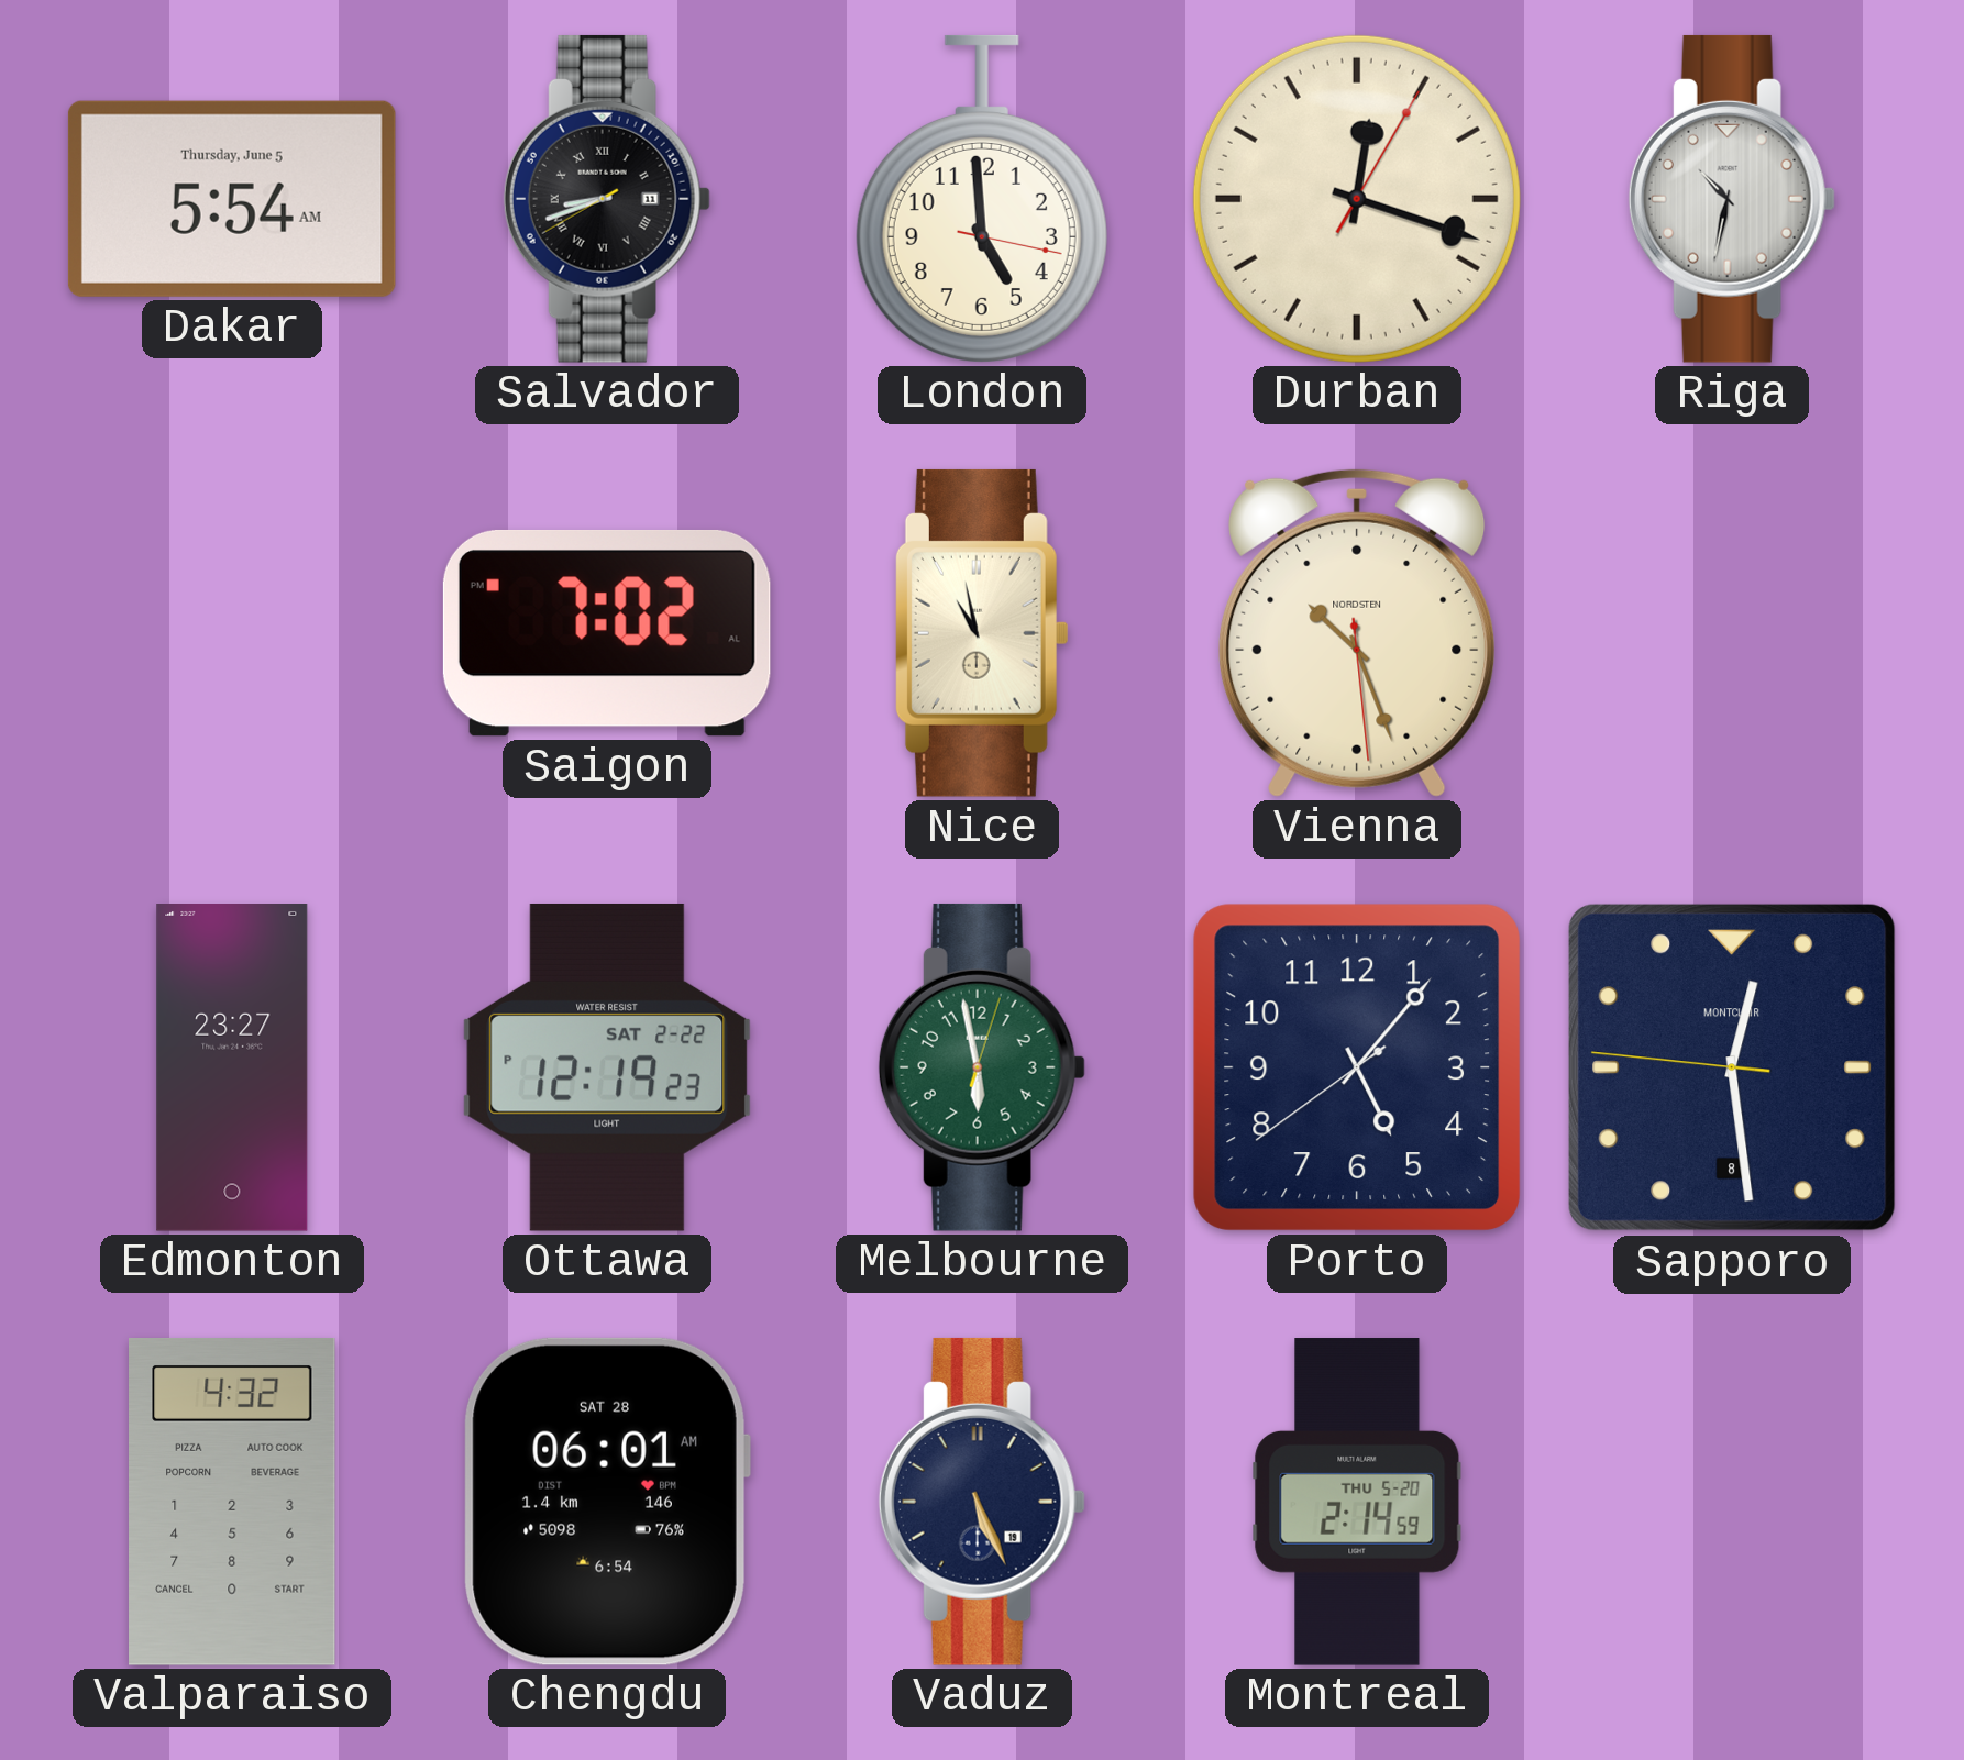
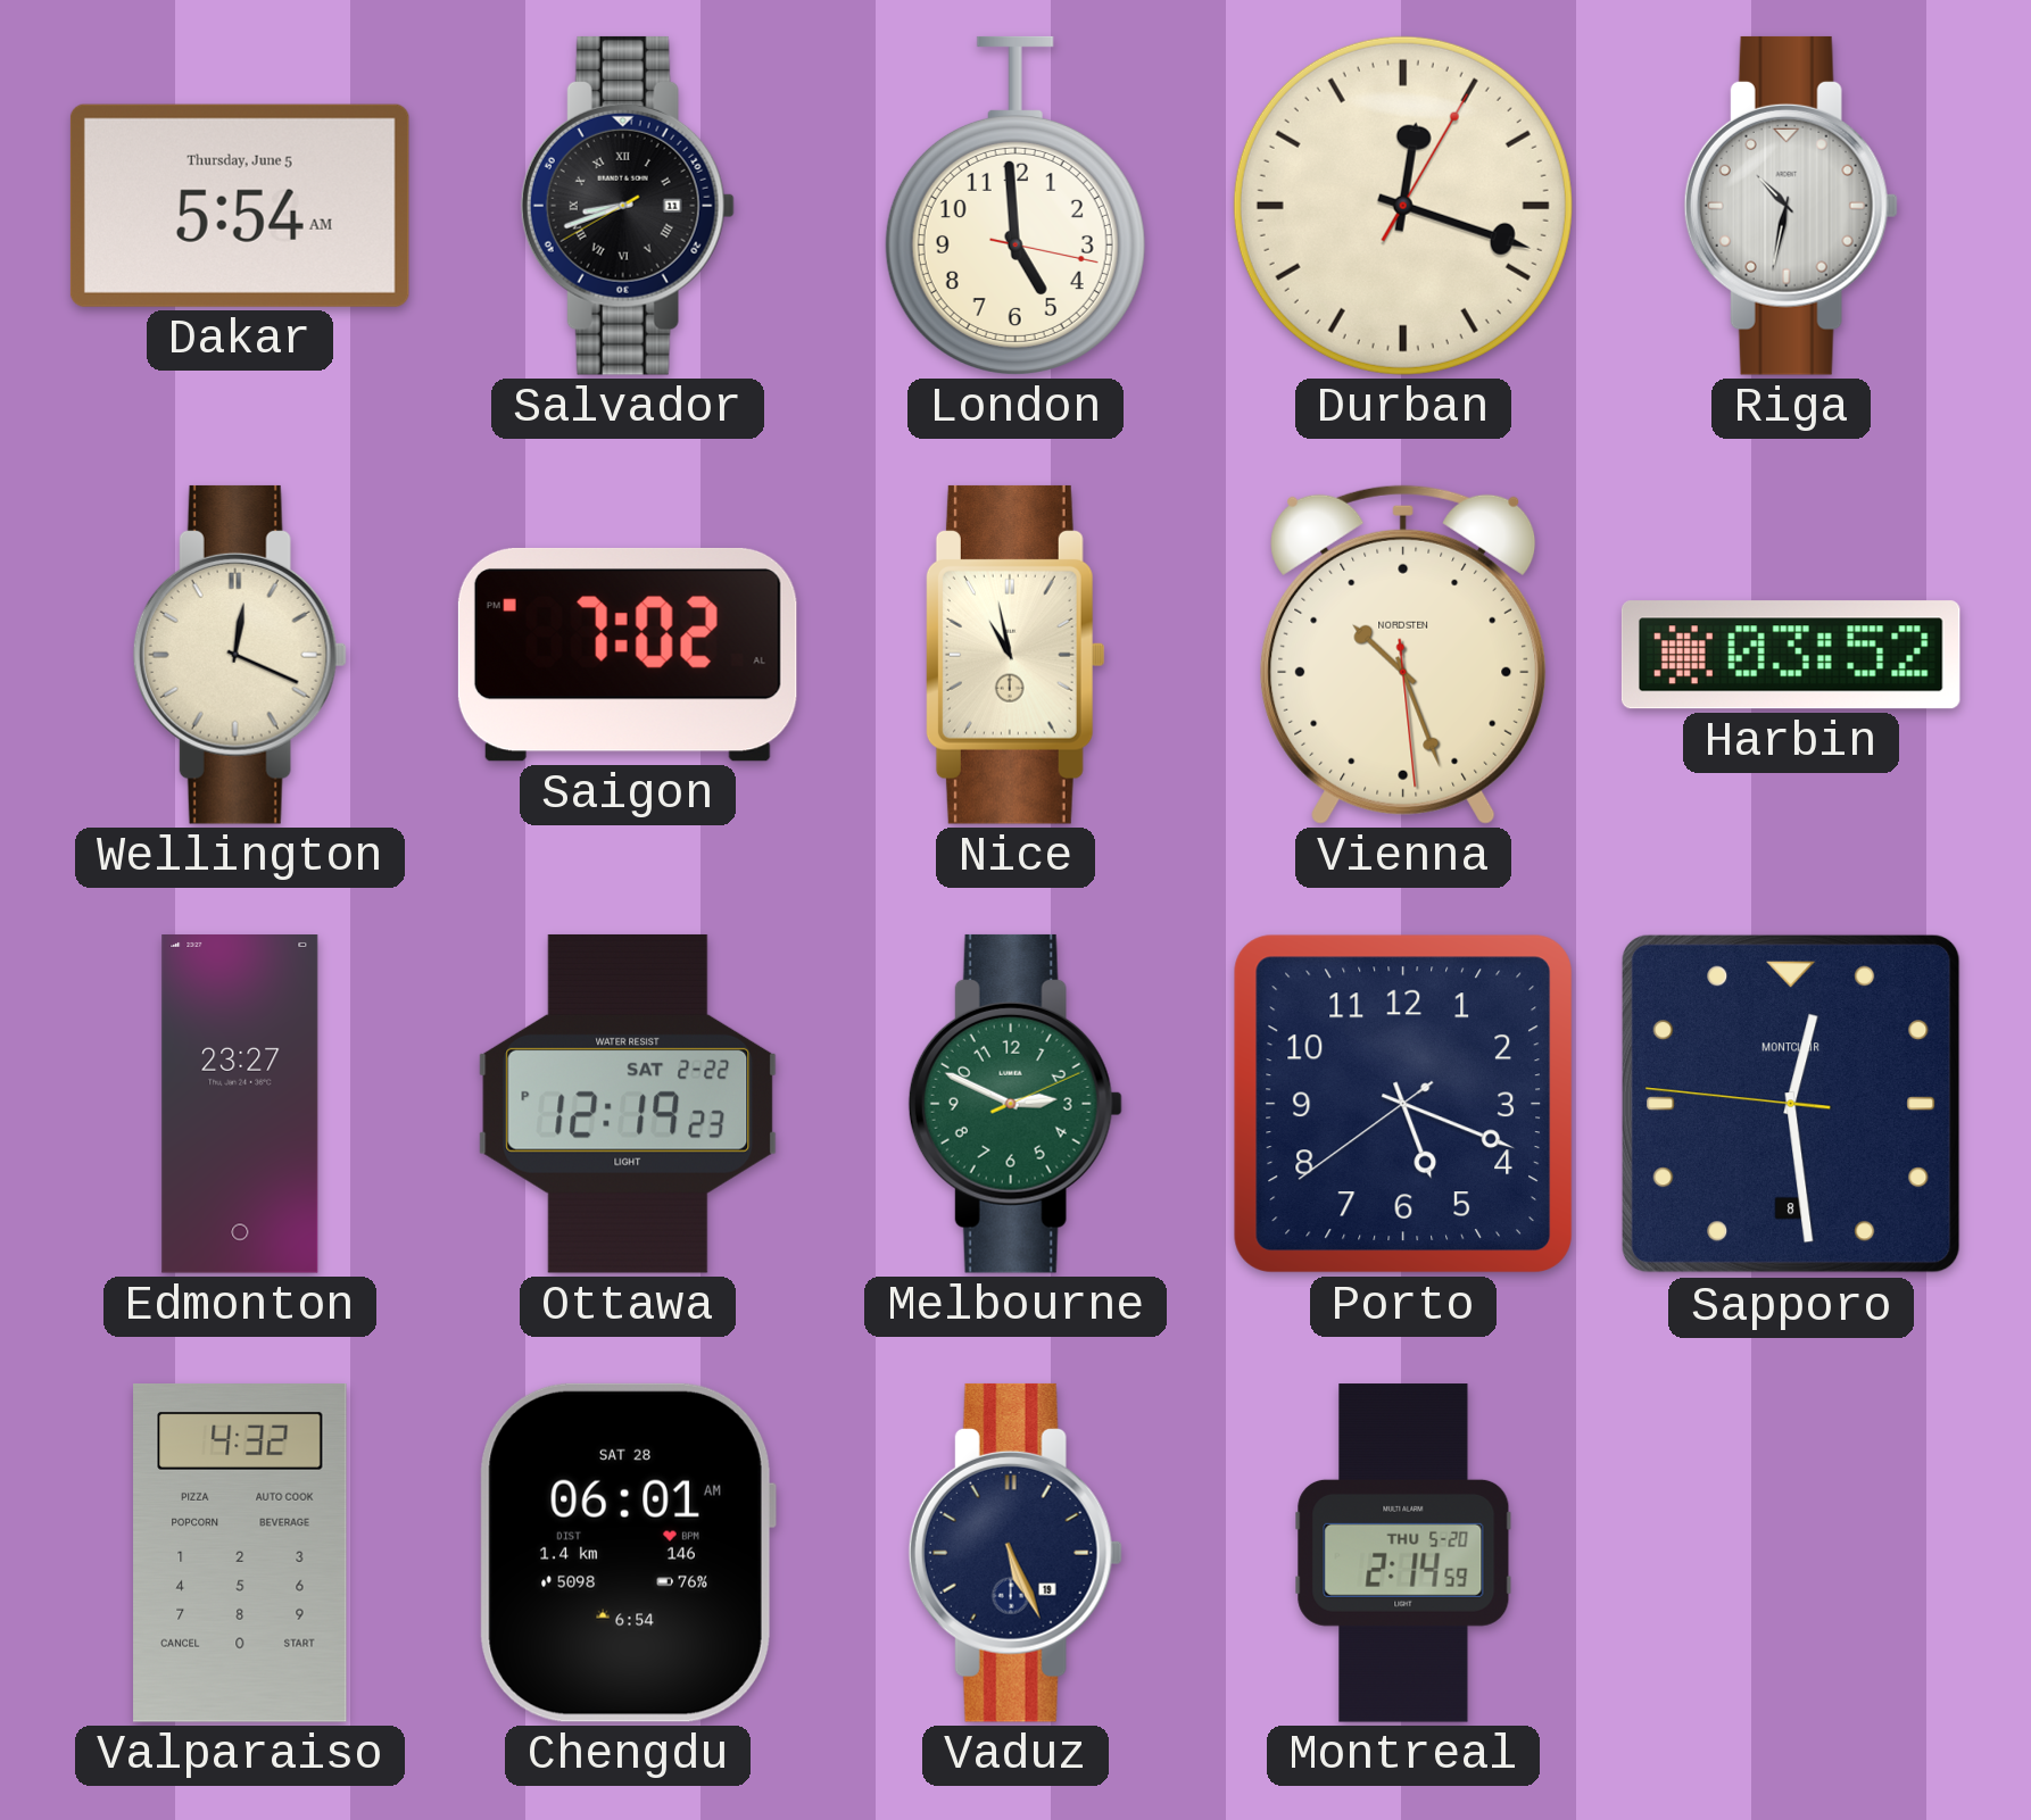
Wellington: none -> 12:19 (240, 655)
Harbin: none -> 03:52 (1791, 655)
Melbourne: 5:58 -> 2:49 (1016, 1104)
Porto: 5:06 -> 5:18 (1403, 1104)
